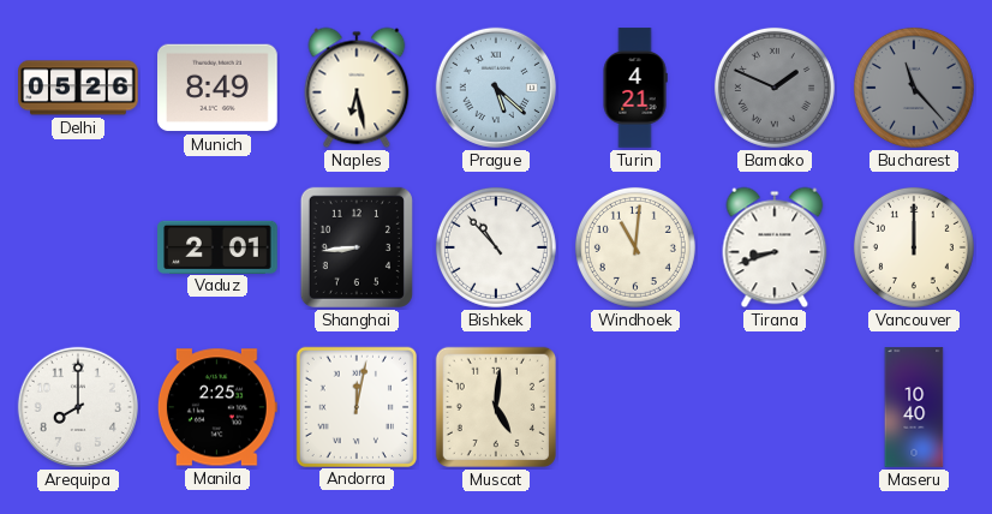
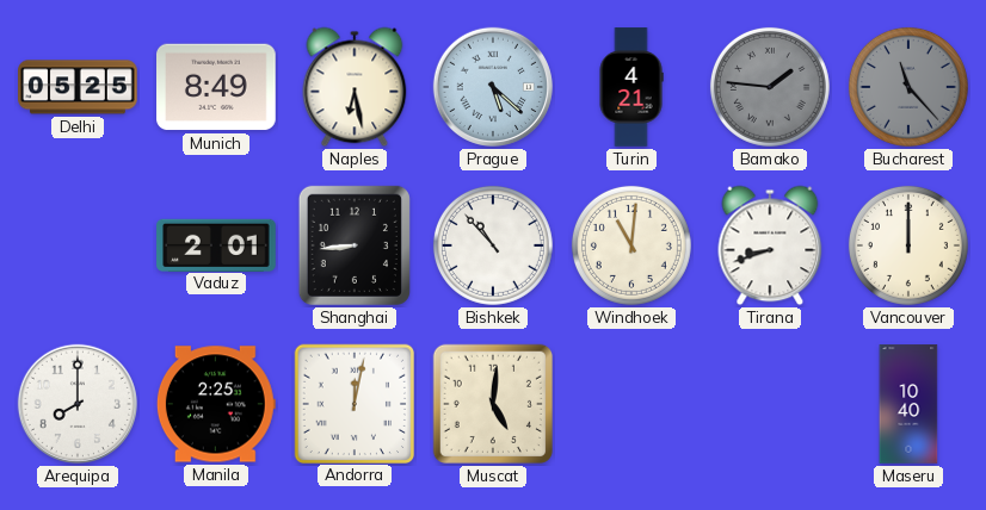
Delhi: 05:26 -> 05:25 (78, 87)
Bamako: 1:49 -> 1:46 (770, 87)
